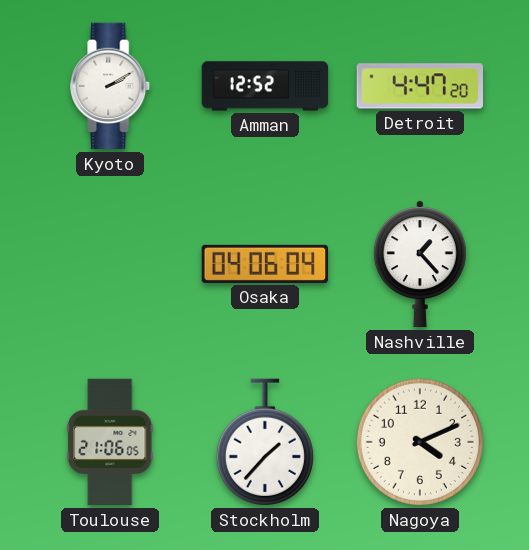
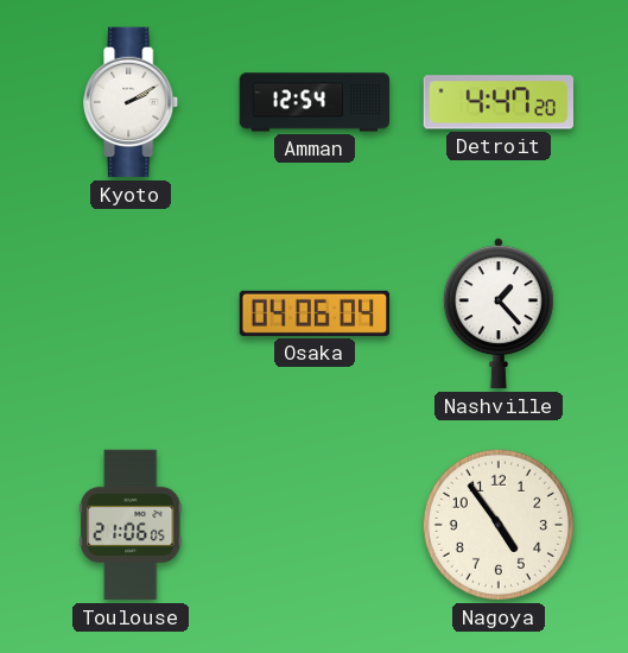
Amman: 12:52 -> 12:54 (315, 102)
Stockholm: 1:37 -> none (265, 442)
Nagoya: 4:11 -> 4:54 (499, 525)
